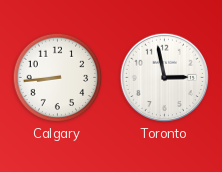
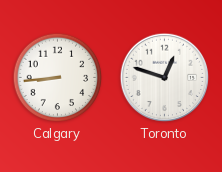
Toronto: 2:58 -> 12:48 (165, 78)
